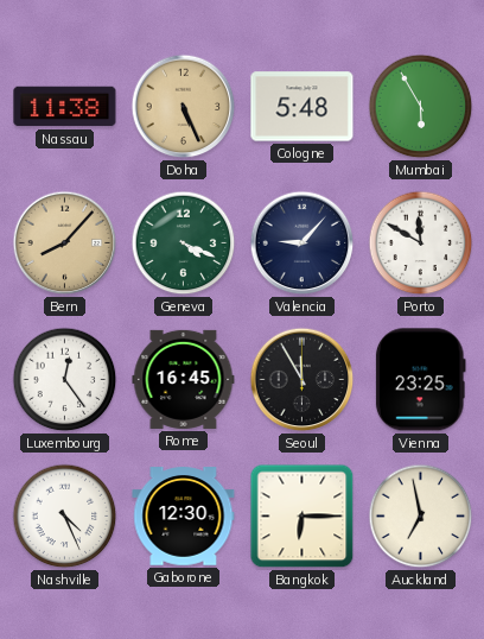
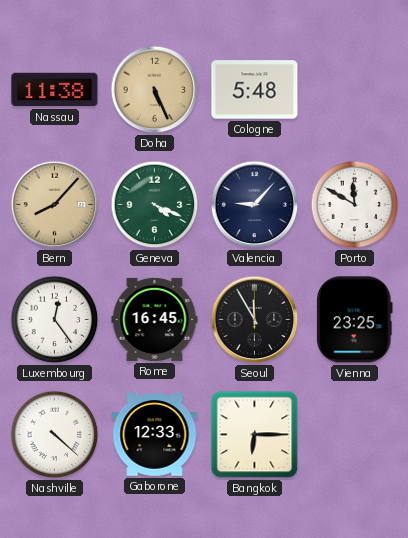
Mumbai: 5:55 -> none (421, 107)
Nashville: 4:26 -> 4:22 (55, 435)
Gaborone: 12:30 -> 12:33 (155, 435)
Auckland: 6:58 -> none (421, 517)
